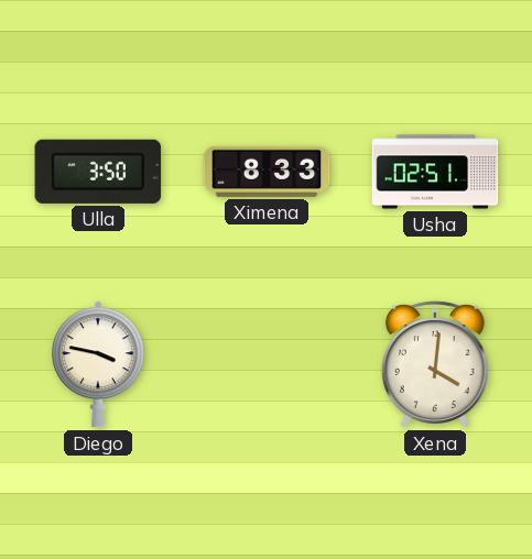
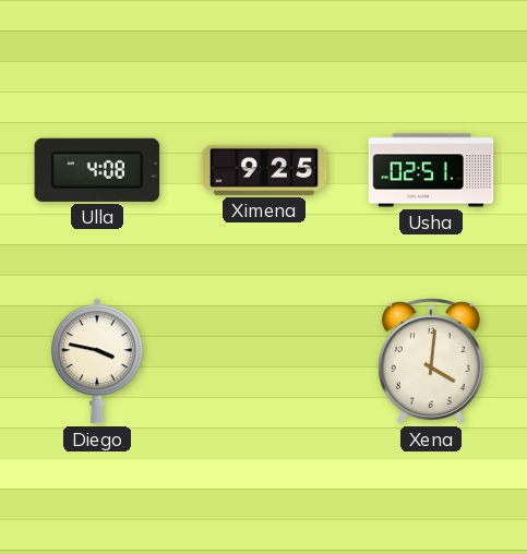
Ulla: 3:50 -> 4:08 (97, 170)
Ximena: 8:33 -> 9:25 (264, 170)
